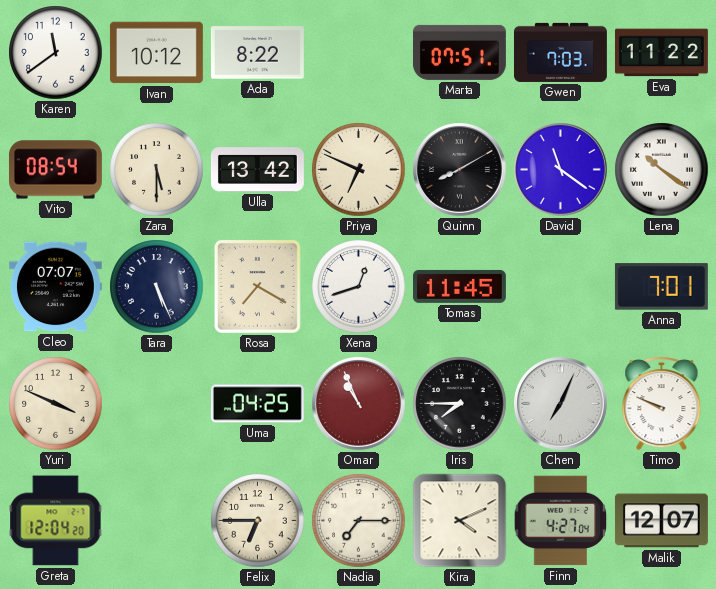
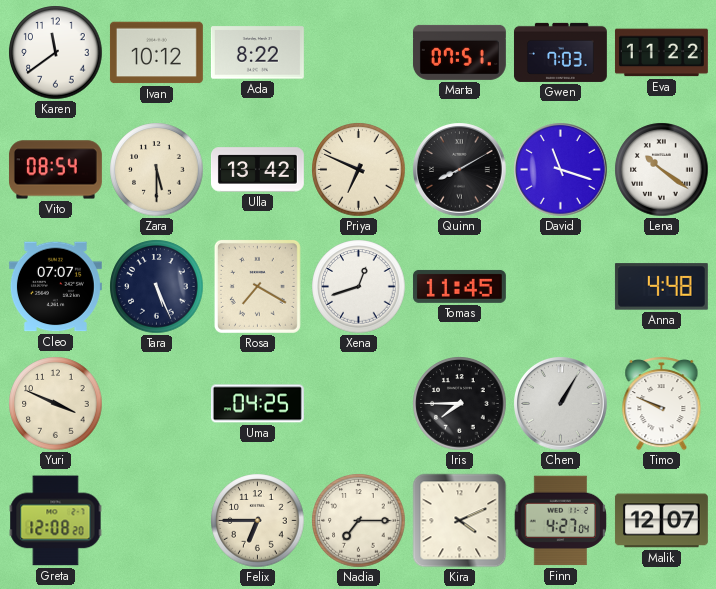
David: 11:21 -> 11:18 (561, 170)
Anna: 7:01 -> 4:48 (661, 287)
Omar: 10:56 -> none (359, 404)
Chen: 7:04 -> 1:05 (561, 404)
Greta: 12:04 -> 12:08 (56, 521)
